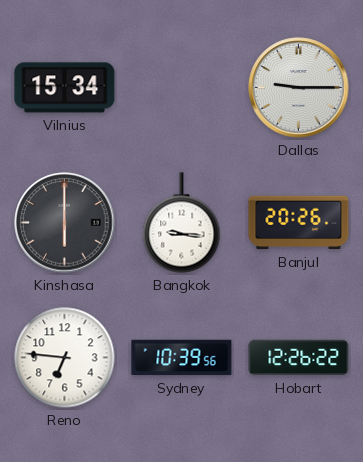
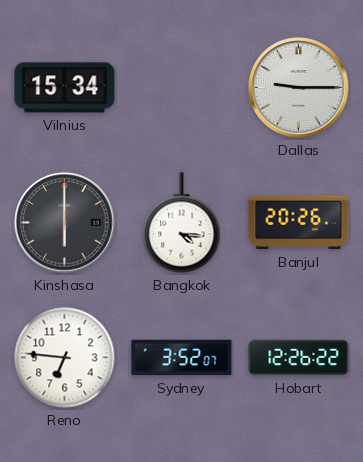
Bangkok: 9:16 -> 4:16 (182, 223)
Sydney: 10:39 -> 3:52 (182, 358)
